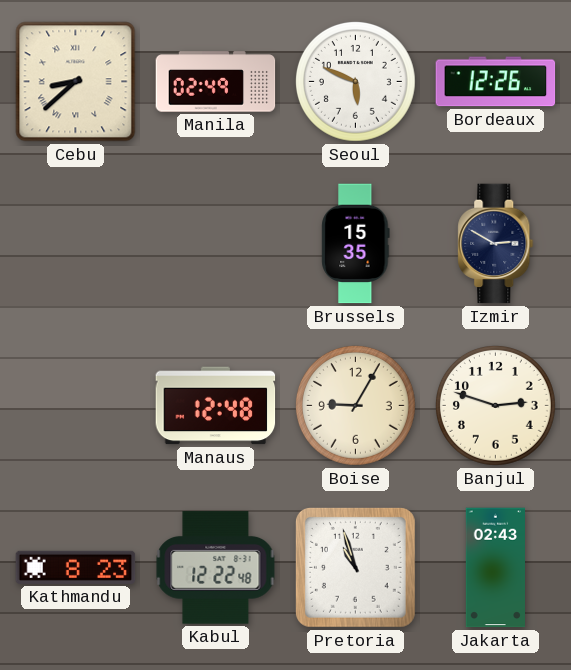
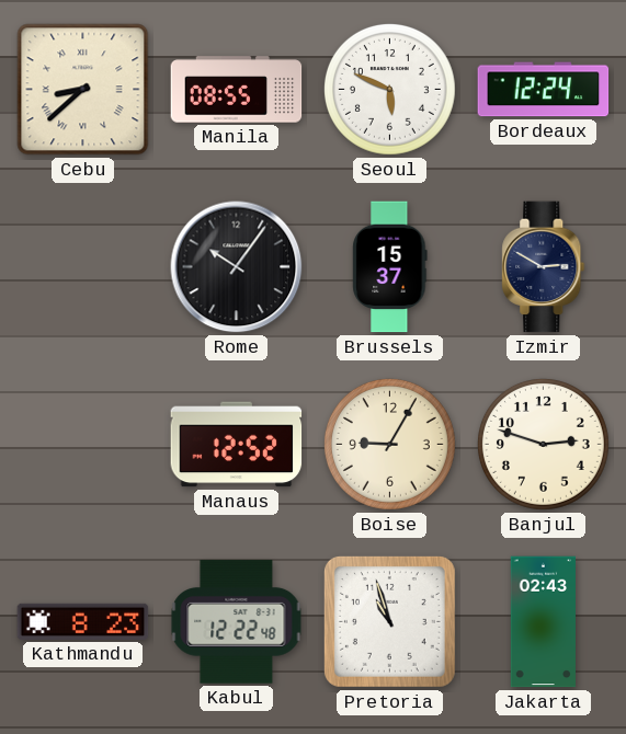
Manila: 02:49 -> 08:55 (237, 90)
Bordeaux: 12:26 -> 12:24 (544, 90)
Rome: none -> 10:06 (237, 267)
Brussels: 15:35 -> 15:37 (390, 267)
Manaus: 12:48 -> 12:52 (237, 445)
